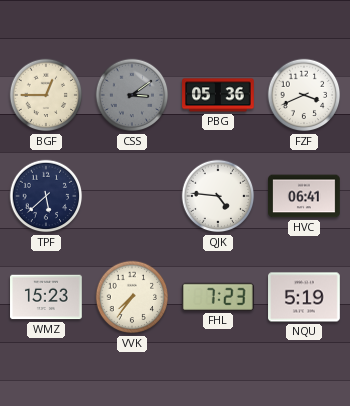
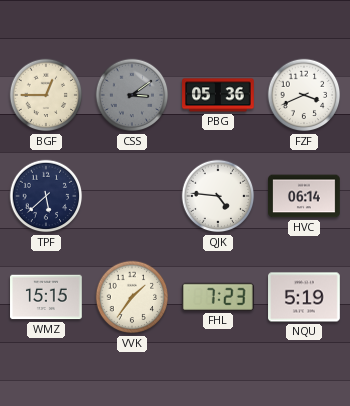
HVC: 06:41 -> 06:14 (304, 196)
WMZ: 15:23 -> 15:15 (46, 297)
VVK: 7:36 -> 1:36 (132, 297)
